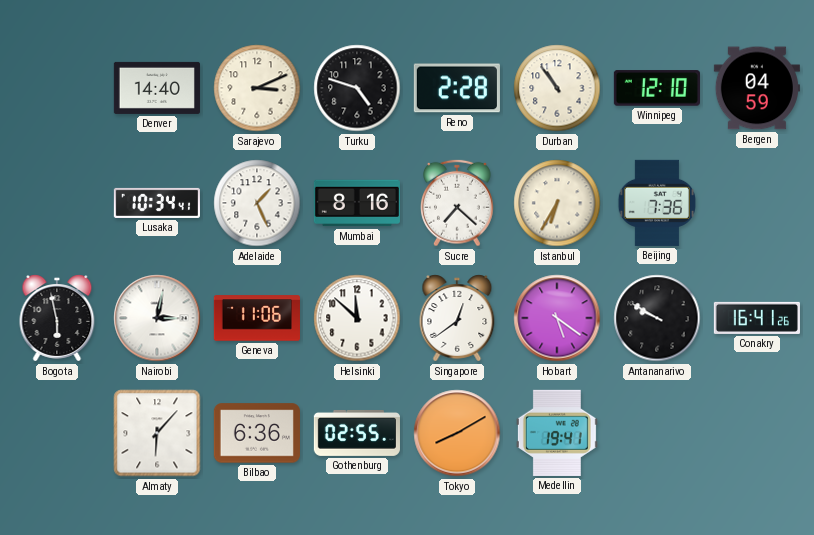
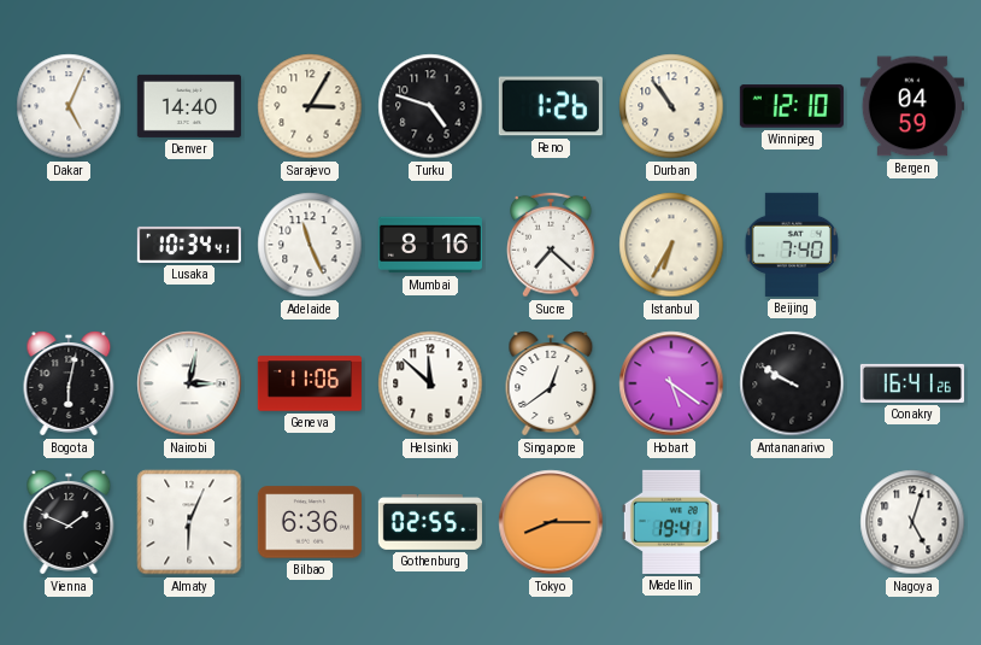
Dakar: none -> 5:04 (69, 106)
Sarajevo: 3:11 -> 3:05 (310, 106)
Reno: 2:28 -> 1:26 (551, 106)
Adelaide: 1:26 -> 11:26 (310, 245)
Beijing: 7:36 -> 7:40 (792, 245)
Bogota: 5:58 -> 6:02 (69, 383)
Vienna: none -> 1:49 (69, 522)
Almaty: 6:07 -> 6:04 (189, 522)
Tokyo: 8:10 -> 8:15 (551, 522)
Nagoya: none -> 5:03 (912, 522)
